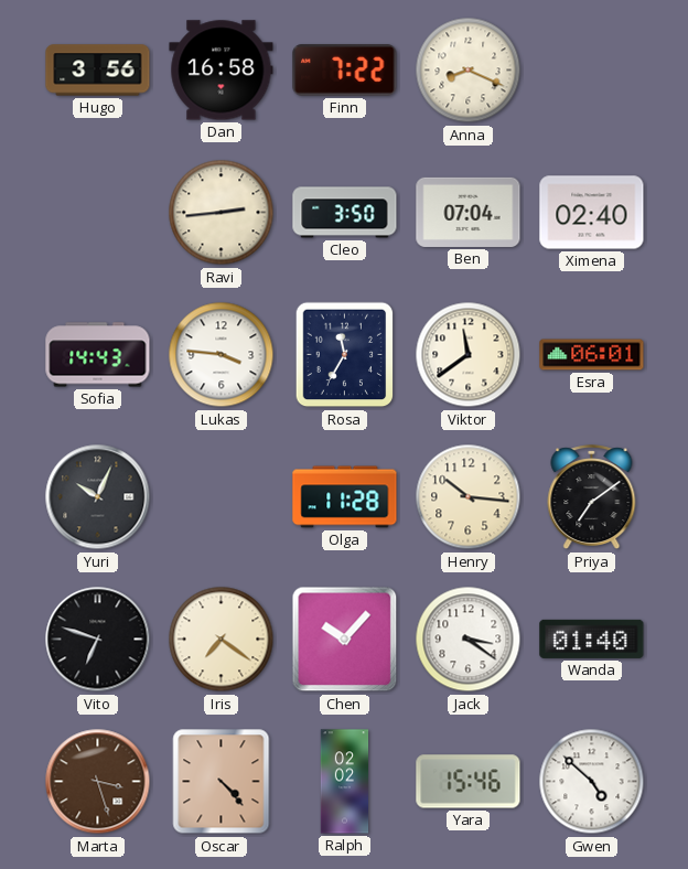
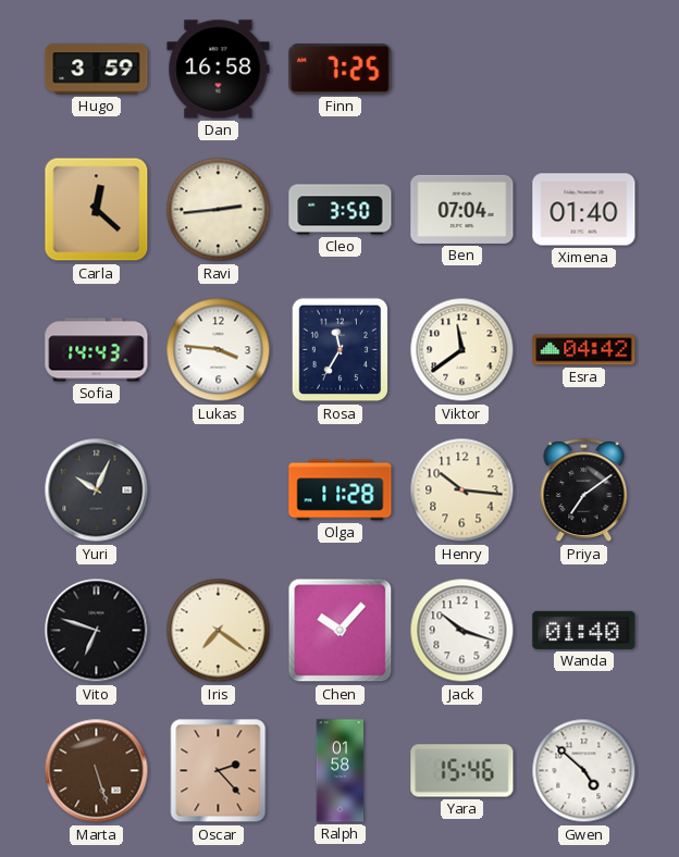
Hugo: 3:56 -> 3:59 (97, 70)
Finn: 7:22 -> 7:25 (341, 70)
Anna: 8:19 -> none (469, 71)
Carla: none -> 12:22 (97, 210)
Ximena: 02:40 -> 01:40 (584, 210)
Esra: 06:01 -> 04:42 (584, 350)
Jack: 3:21 -> 10:18 (462, 631)
Marta: 3:27 -> 5:27 (97, 771)
Oscar: 4:23 -> 2:23 (219, 771)
Ralph: 02:02 -> 01:58 (341, 771)
